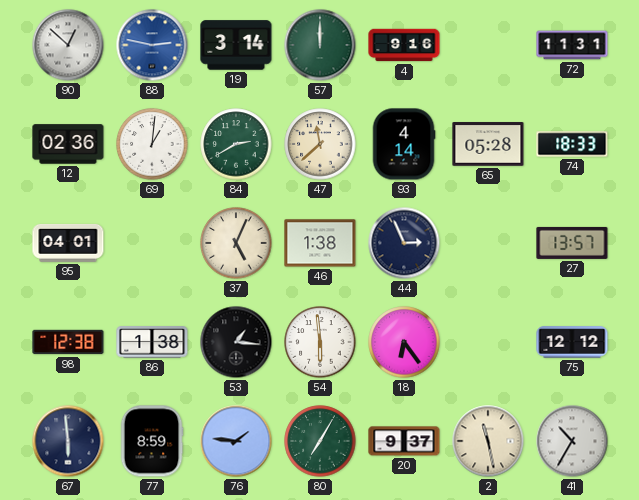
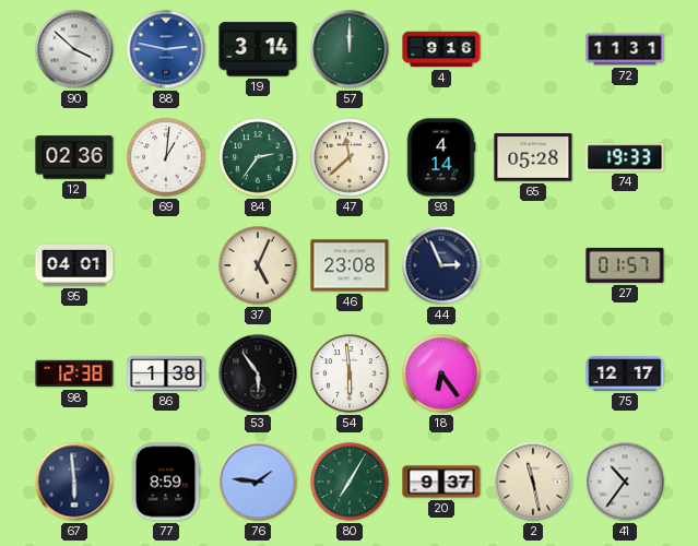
90: 12:52 -> 3:52 (74, 49)
84: 2:40 -> 2:36 (258, 157)
74: 18:33 -> 19:33 (625, 157)
46: 1:38 -> 23:08 (350, 265)
27: 13:57 -> 01:57 (625, 265)
53: 1:16 -> 5:54 (258, 373)
75: 12:12 -> 12:17 (625, 373)
41: 10:35 -> 10:36 (625, 482)
